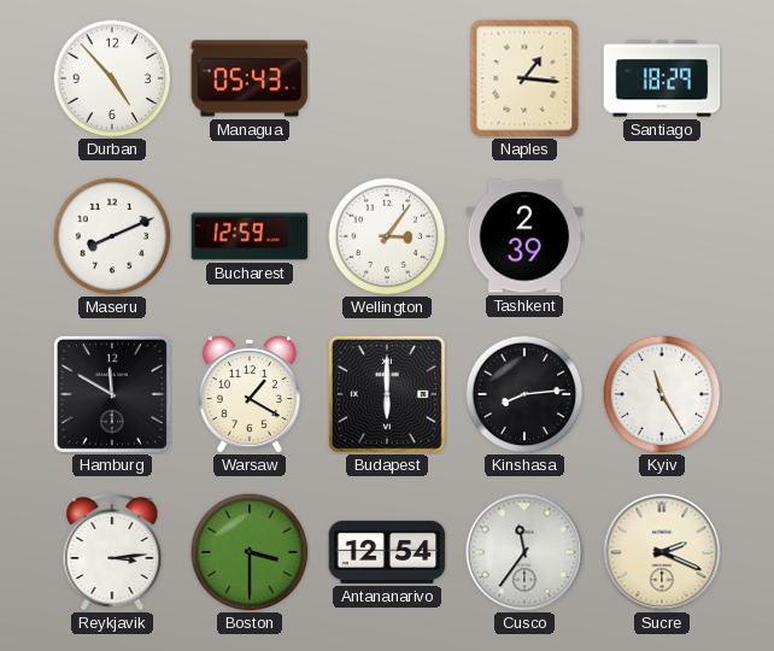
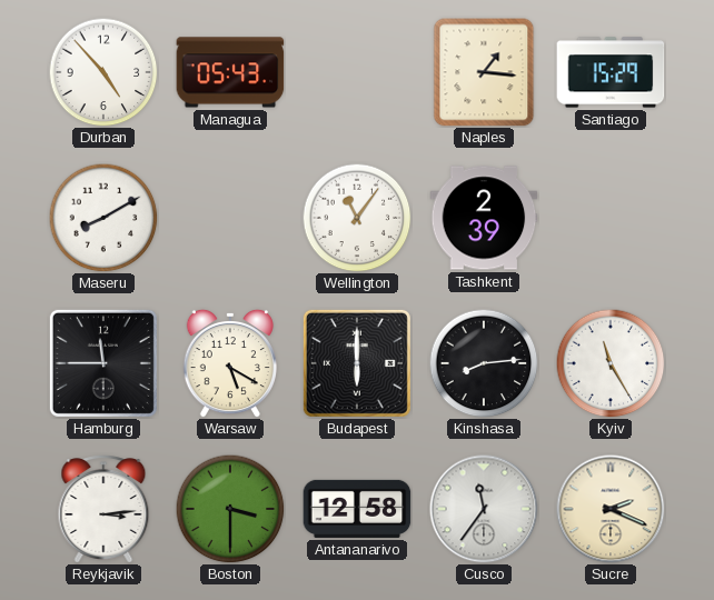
Santiago: 18:29 -> 15:29 (611, 72)
Maseru: 8:11 -> 8:10 (103, 218)
Bucharest: 12:59 -> none (250, 236)
Wellington: 3:06 -> 11:06 (357, 218)
Hamburg: 11:50 -> 11:45 (103, 363)
Warsaw: 1:20 -> 5:20 (230, 363)
Antananarivo: 12:54 -> 12:58 (357, 509)
